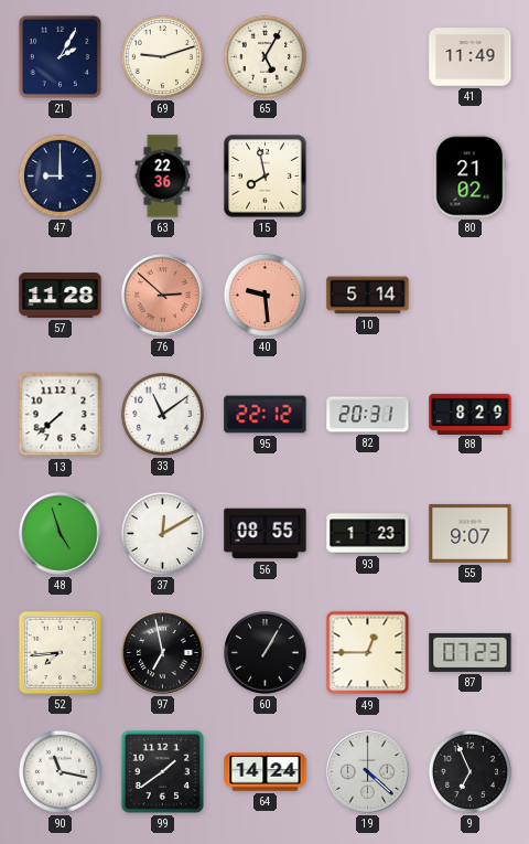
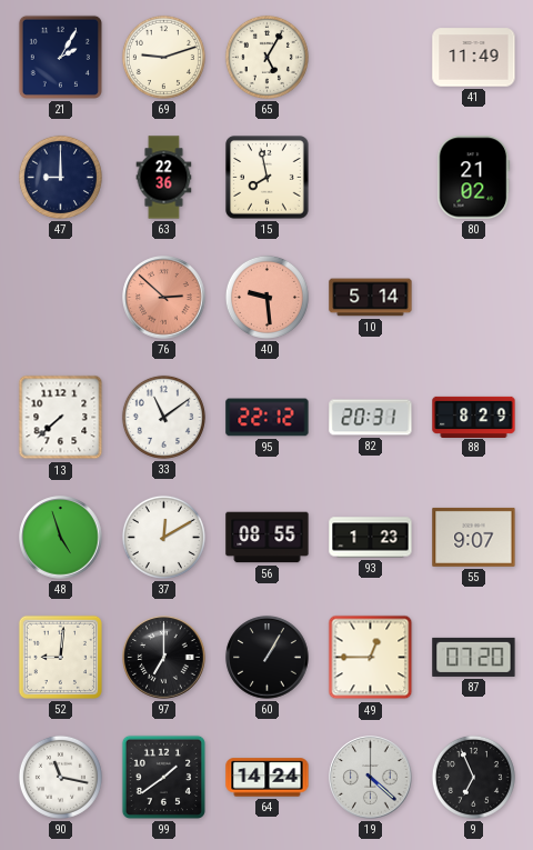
57: 11:28 -> none (61, 296)
52: 7:44 -> 9:01 (60, 657)
97: 6:58 -> 7:00 (164, 658)
87: 07:23 -> 07:20 (474, 657)
